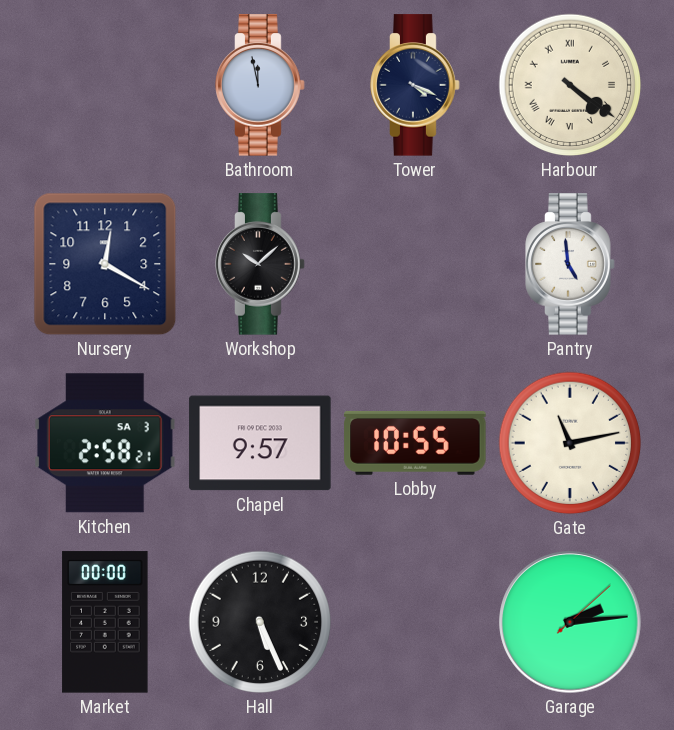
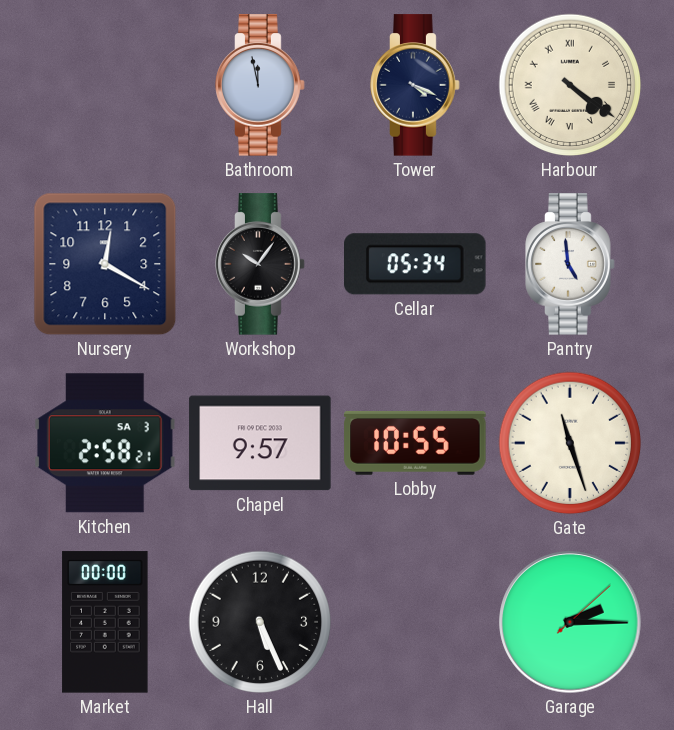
Workshop: 10:08 -> 10:06 (260, 264)
Cellar: none -> 05:34 (416, 264)
Gate: 11:13 -> 11:27 (570, 443)
Garage: 2:14 -> 2:15 (570, 622)
